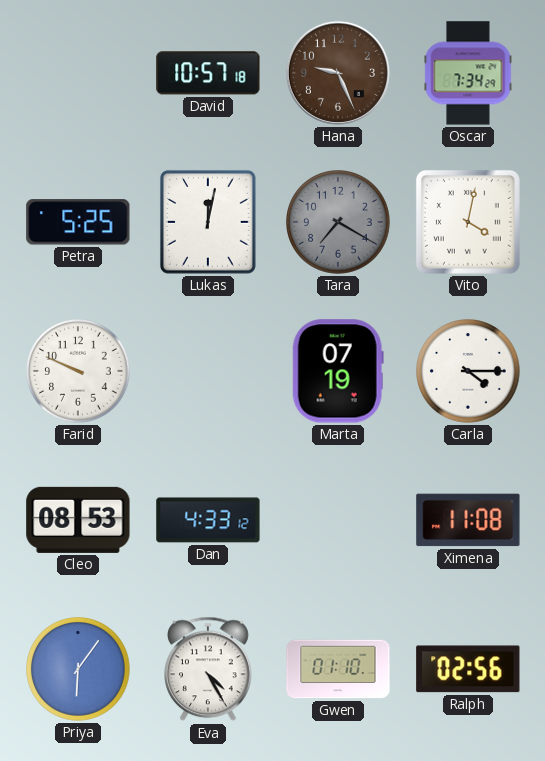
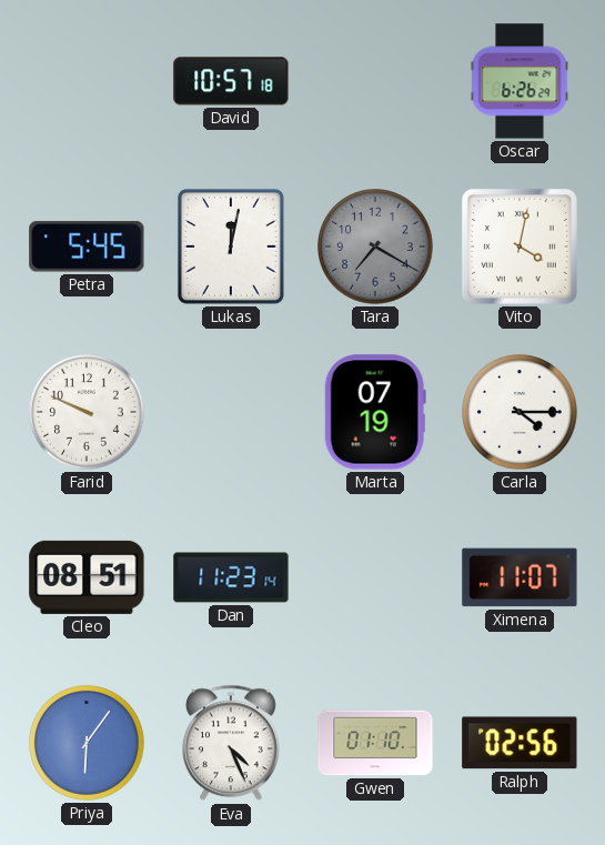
Hana: 9:26 -> none (338, 73)
Oscar: 7:34 -> 6:26 (520, 81)
Petra: 5:25 -> 5:45 (87, 247)
Cleo: 08:53 -> 08:51 (87, 577)
Dan: 4:33 -> 11:23 (231, 577)
Ximena: 11:08 -> 11:07 (520, 577)
Eva: 4:25 -> 4:26 (232, 743)
